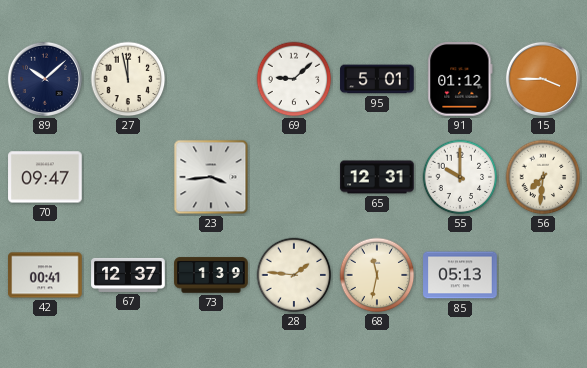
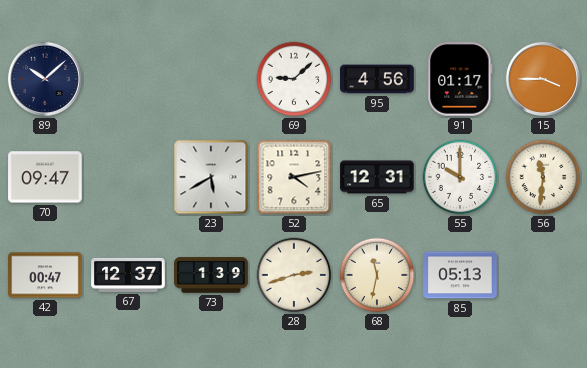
27: 11:58 -> none (128, 79)
95: 5:01 -> 4:56 (377, 79)
91: 01:12 -> 01:17 (460, 80)
23: 3:44 -> 5:40 (211, 177)
52: none -> 4:13 (294, 177)
56: 7:31 -> 11:31 (543, 177)
42: 00:41 -> 00:47 (45, 275)
28: 1:46 -> 2:42 (294, 275)
